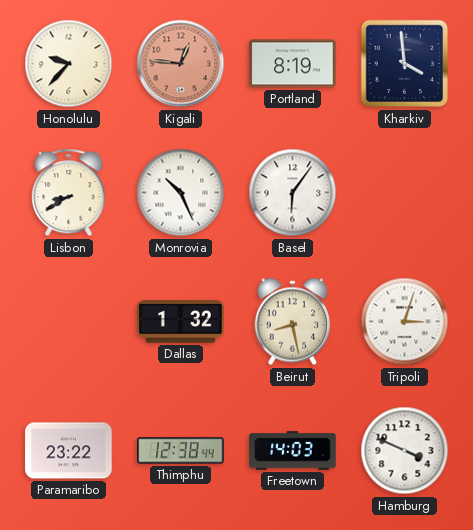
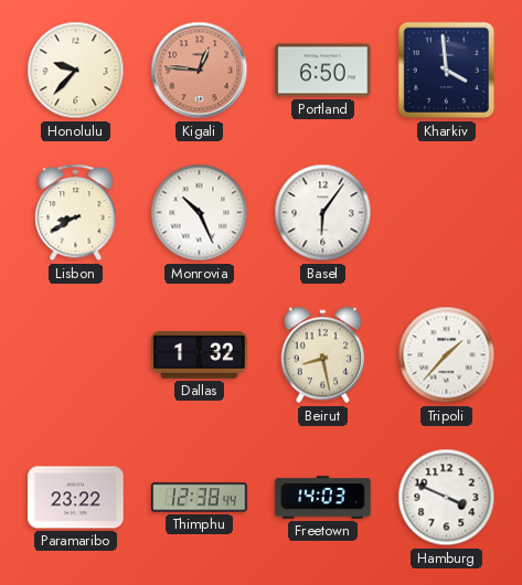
Portland: 8:19 -> 6:50 (323, 71)
Tripoli: 3:03 -> 1:37 (447, 355)
